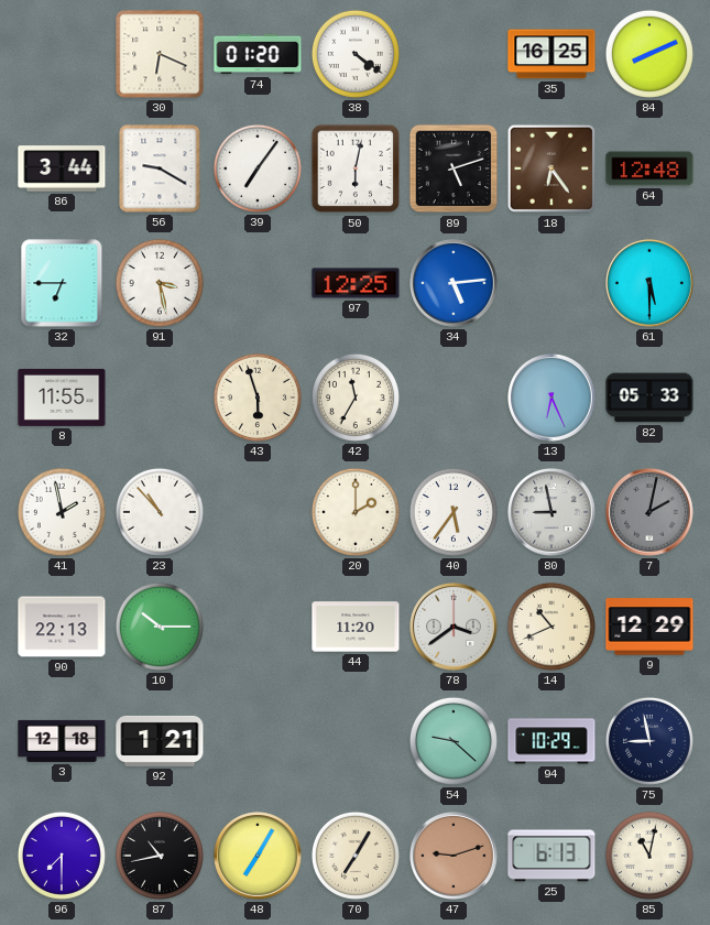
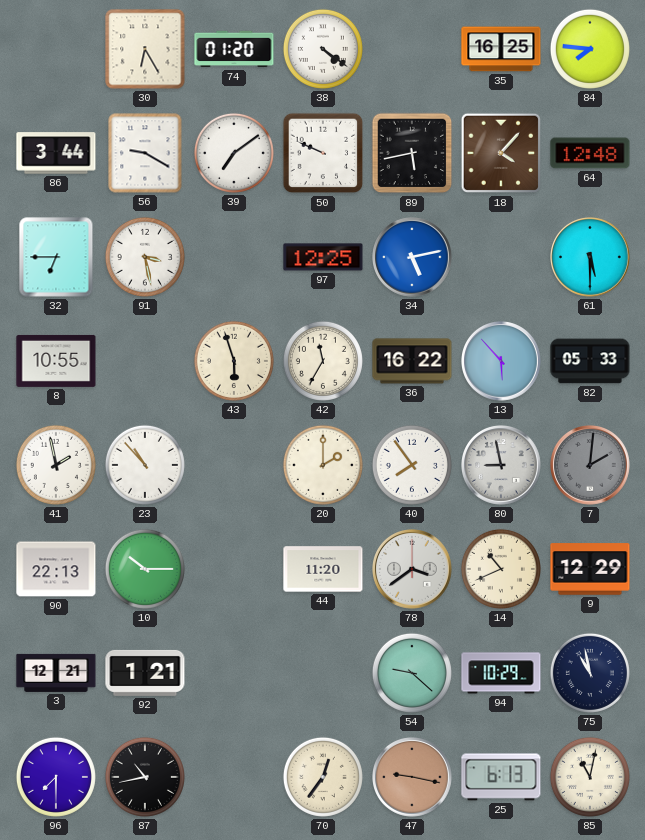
30: 6:19 -> 6:25 (145, 49)
84: 8:11 -> 7:46 (590, 49)
39: 7:06 -> 7:09 (234, 153)
50: 6:02 -> 9:49 (323, 153)
89: 5:12 -> 5:43 (412, 153)
18: 6:24 -> 4:07 (500, 153)
34: 5:14 -> 5:13 (413, 258)
8: 11:55 -> 10:55 (56, 361)
36: none -> 16:22 (412, 361)
13: 6:26 -> 5:53 (502, 362)
40: 5:36 -> 7:54 (412, 465)
7: 2:02 -> 2:01 (591, 466)
3: 12:18 -> 12:21 (56, 673)
75: 8:58 -> 10:58 (590, 673)
48: 7:05 -> none (259, 857)
70: 7:05 -> 12:36 (323, 777)
47: 9:12 -> 9:17 (413, 778)
